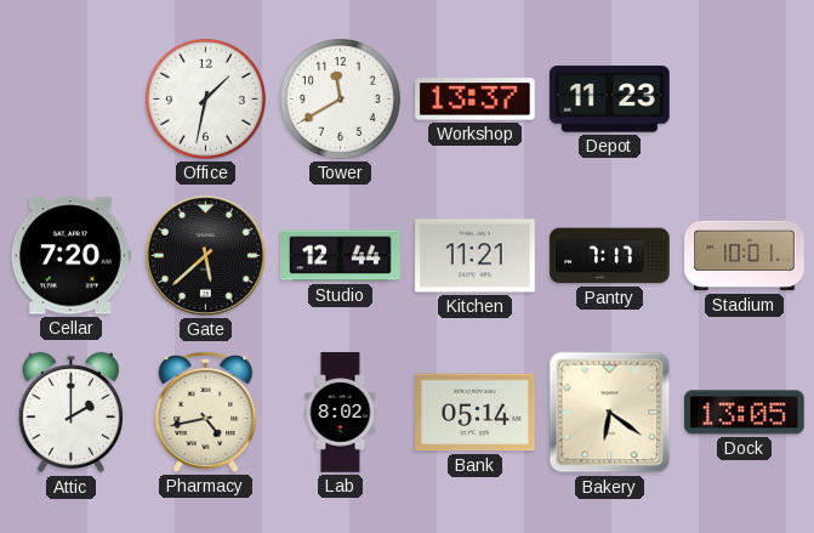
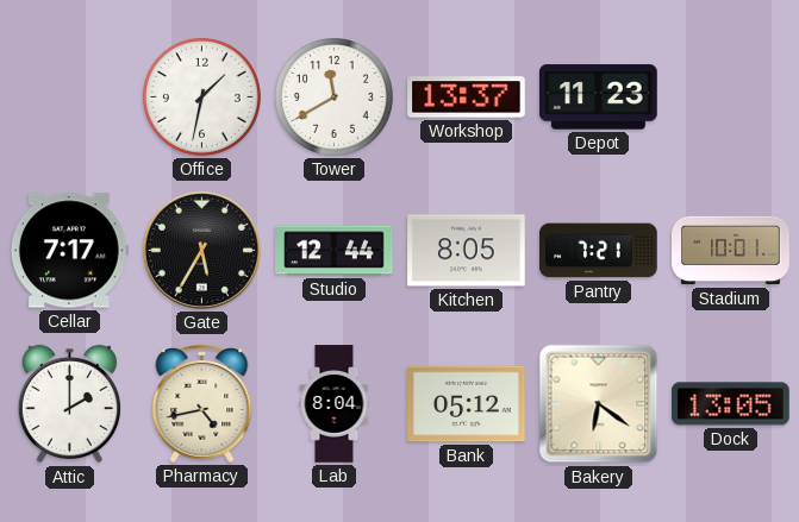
Cellar: 7:20 -> 7:17 (69, 251)
Gate: 5:38 -> 5:35 (201, 250)
Kitchen: 11:21 -> 8:05 (467, 251)
Pantry: 7:17 -> 7:21 (599, 251)
Lab: 8:02 -> 8:04 (335, 404)
Bank: 05:14 -> 05:12 (467, 404)
